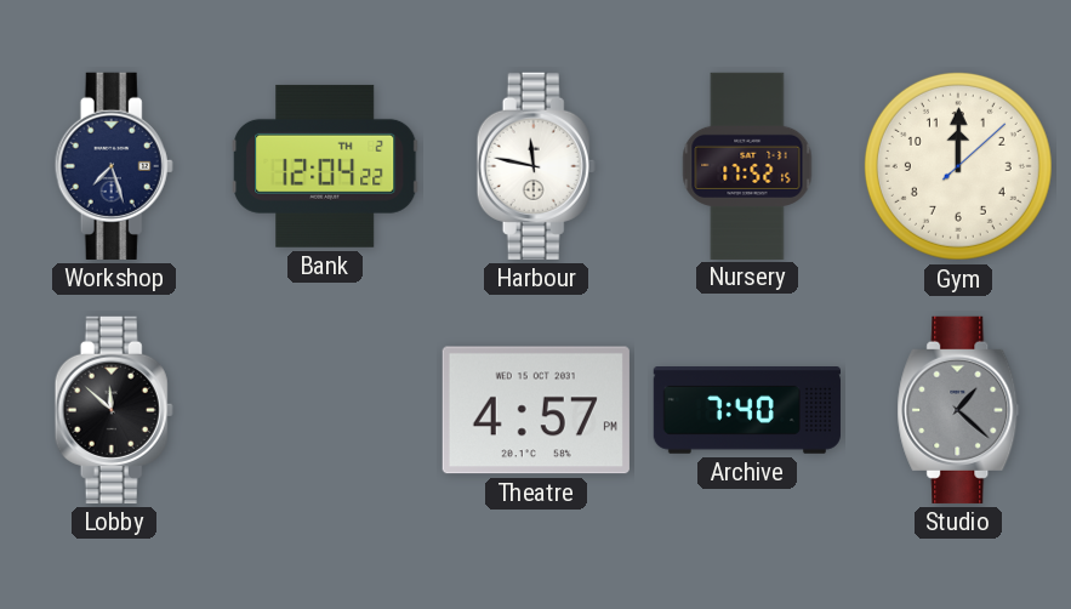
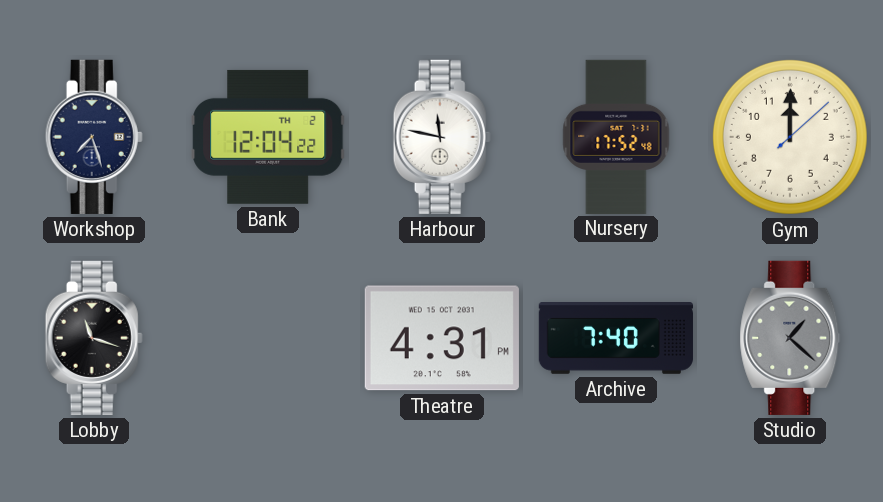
Nursery: 17:52:15 -> 17:52:48 (616, 136)
Lobby: 11:52 -> 11:18 (94, 338)
Theatre: 4:57 -> 4:31 (442, 338)
